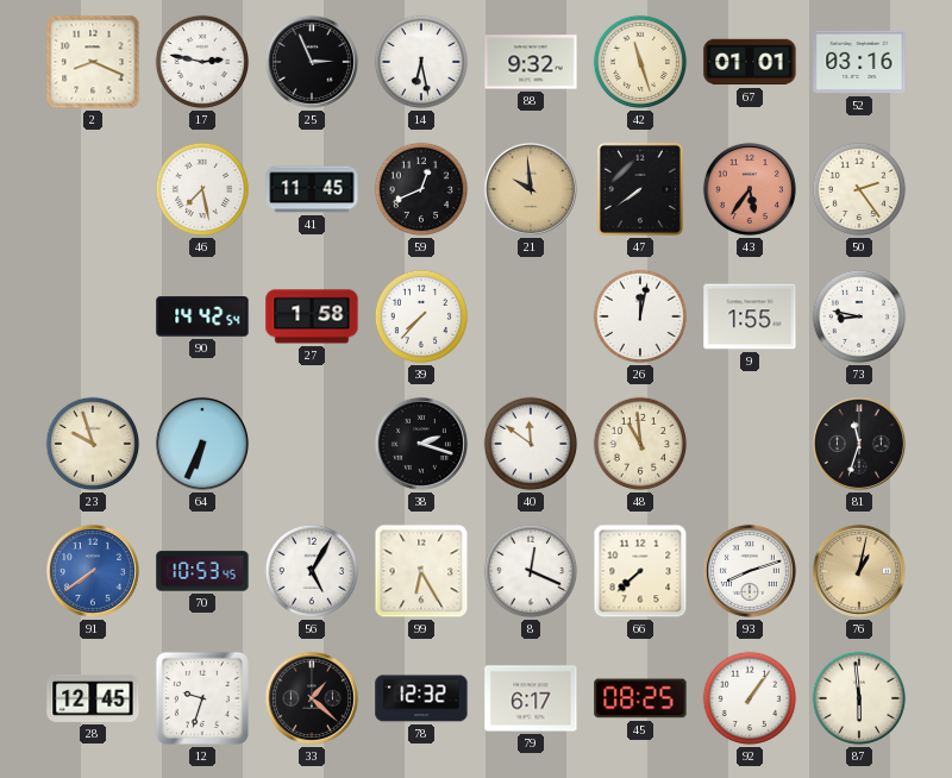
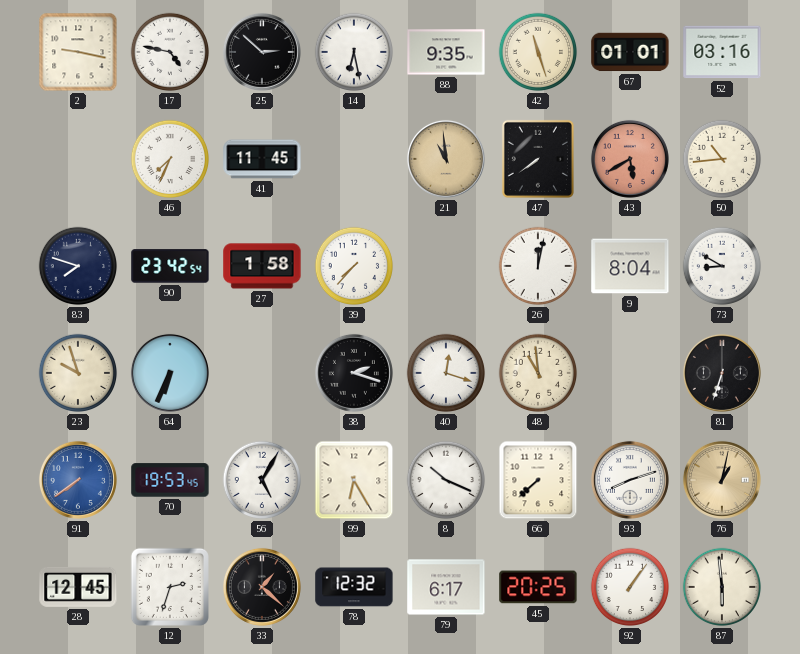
2: 8:19 -> 9:17 (78, 52)
17: 2:47 -> 4:47 (170, 52)
25: 2:56 -> 2:52 (262, 52)
88: 9:32 -> 9:35 (446, 52)
46: 7:28 -> 7:34 (170, 159)
59: 12:41 -> none (421, 189)
21: 9:59 -> 10:59 (446, 159)
43: 5:36 -> 5:40 (630, 159)
50: 2:24 -> 10:44 (722, 159)
83: none -> 7:48 (78, 266)
90: 14:42 -> 23:42 (170, 266)
9: 1:55 -> 8:04 (630, 266)
73: 8:47 -> 8:50 (722, 266)
40: 11:51 -> 12:18 (446, 373)
81: 11:33 -> 6:33 (722, 373)
70: 10:53 -> 19:53 (170, 480)
8: 12:19 -> 10:19 (446, 480)
12: 9:33 -> 2:33 (170, 587)
45: 08:25 -> 20:25 (538, 587)
